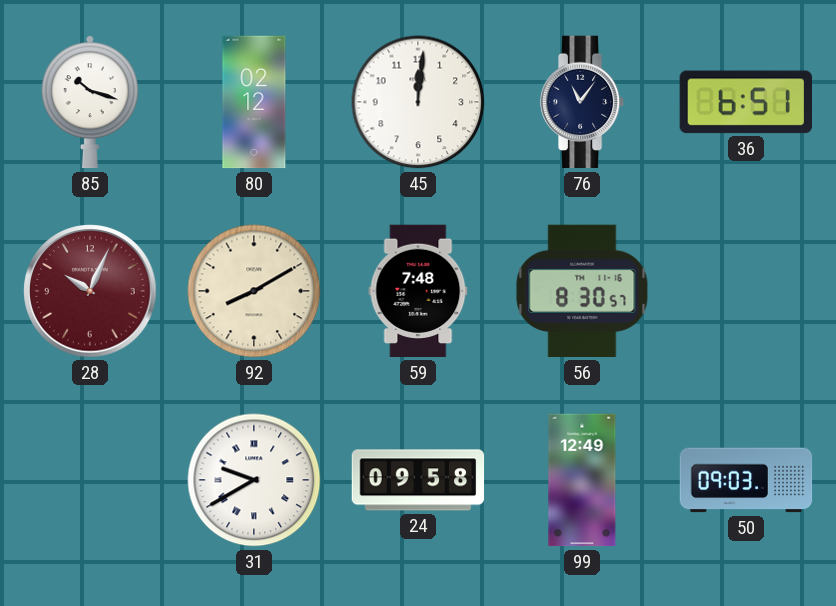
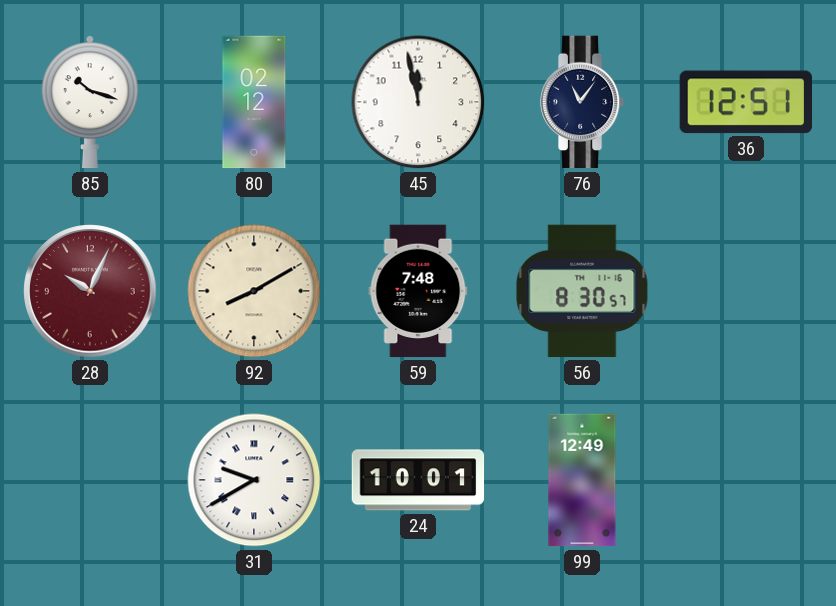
45: 12:01 -> 11:58 (418, 102)
36: 6:51 -> 12:51 (745, 102)
24: 09:58 -> 10:01 (418, 480)
50: 09:03 -> none (746, 480)
